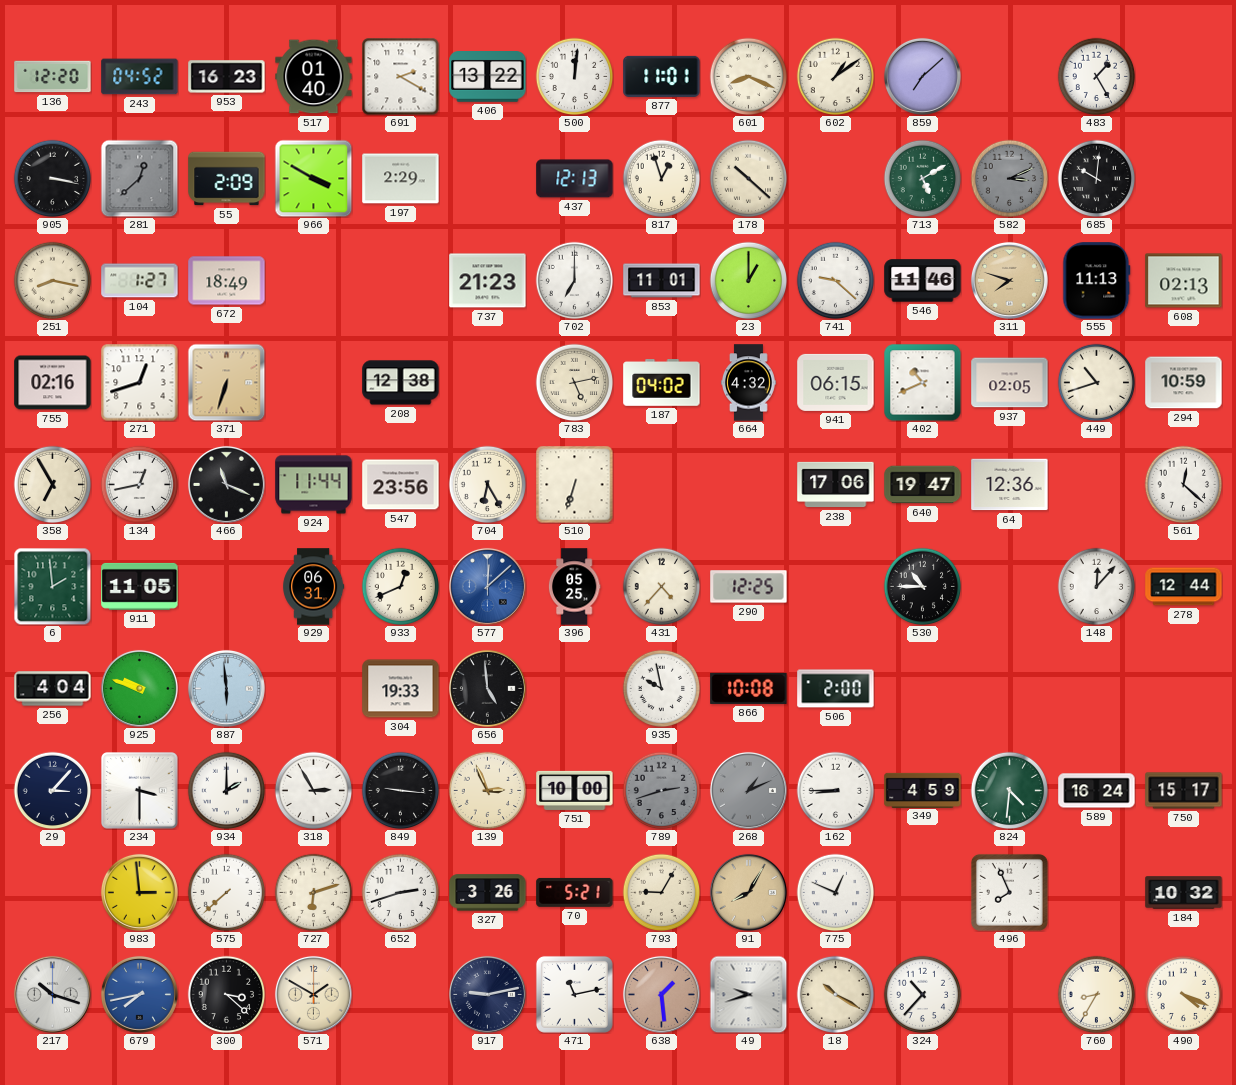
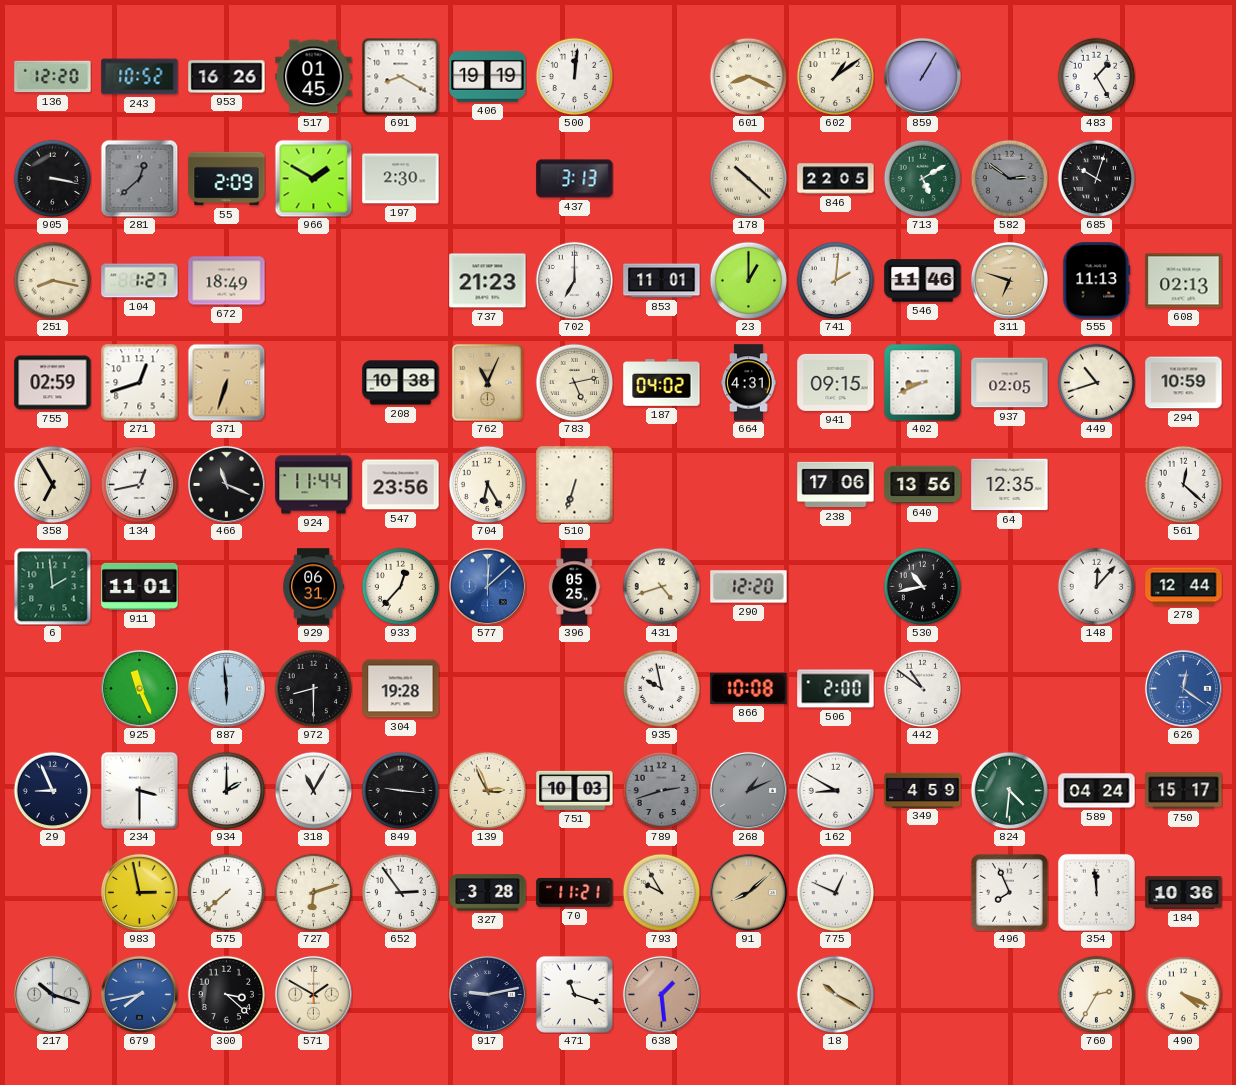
243: 04:52 -> 10:52 (140, 77)
953: 16:23 -> 16:26 (227, 77)
517: 01:40 -> 01:45 (314, 77)
691: 2:20 -> 8:20 (400, 76)
406: 13:22 -> 19:19 (488, 77)
877: 11:01 -> none (662, 76)
859: 7:08 -> 1:05 (922, 76)
966: 3:50 -> 1:50 (313, 178)
197: 2:29 -> 2:30 (401, 179)
437: 12:13 -> 3:13 (575, 179)
817: 12:57 -> none (661, 178)
846: none -> 22:05 (836, 179)
582: 3:11 -> 2:51 (1009, 178)
685: 10:01 -> 10:03 (1096, 178)
741: 9:22 -> 2:01 (835, 280)
311: 7:48 -> 6:48 (1009, 280)
755: 02:16 -> 02:59 (53, 383)
208: 12:38 -> 10:38 (401, 383)
762: none -> 11:04 (487, 382)
664: 4:32 -> 4:31 (748, 383)
941: 06:15 -> 09:15 (836, 382)
402: 10:41 -> 8:41 (922, 382)
640: 19:47 -> 13:56 (923, 485)
64: 12:36 -> 12:35 (1010, 485)
911: 11:05 -> 11:01 (140, 586)
933: 12:41 -> 12:37 (400, 586)
431: 4:37 -> 4:42 (661, 586)
290: 12:25 -> 12:20 (749, 587)
530: 10:45 -> 10:43 (922, 586)
256: 4:04 -> none (53, 689)
925: 9:48 -> 11:26 (139, 688)
972: none -> 8:30 (313, 688)
304: 19:33 -> 19:28 (401, 689)
656: 4:59 -> none (487, 688)
442: none -> 10:51 (922, 688)
626: none -> 12:21 (1183, 688)
29: 3:07 -> 8:56 (52, 790)
318: 2:55 -> 11:05 (313, 790)
751: 10:00 -> 10:03 (575, 790)
162: 8:45 -> 8:50 (835, 790)
589: 16:24 -> 04:24 (1097, 791)
983: 2:59 -> 2:58 (139, 892)
652: 2:42 -> 2:54 (400, 892)
327: 3:26 -> 3:28 (488, 893)
70: 5:21 -> 11:21 (575, 892)
793: 9:05 -> 9:55 (661, 892)
91: 8:05 -> 8:08 (748, 892)
354: none -> 11:59 (1096, 892)
184: 10:32 -> 10:36 (1184, 893)
471: 11:13 -> 11:18 (574, 994)
49: 9:42 -> none (748, 994)
324: 10:37 -> none (922, 994)
760: 8:35 -> 2:35 (1096, 994)
